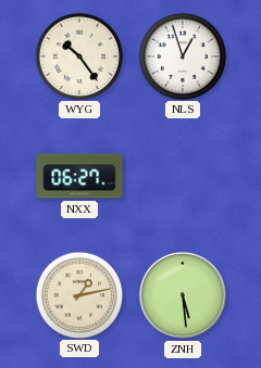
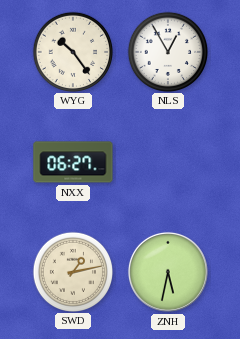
NLS: 12:57 -> 12:55 (167, 51)
ZNH: 5:29 -> 5:32 (168, 272)
